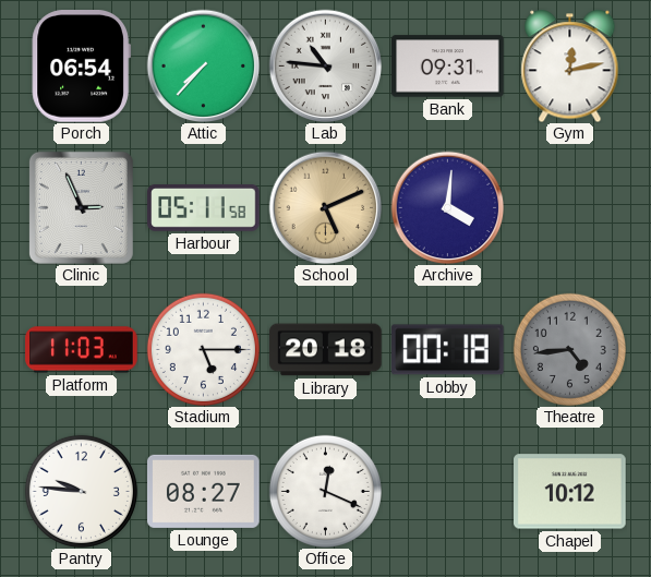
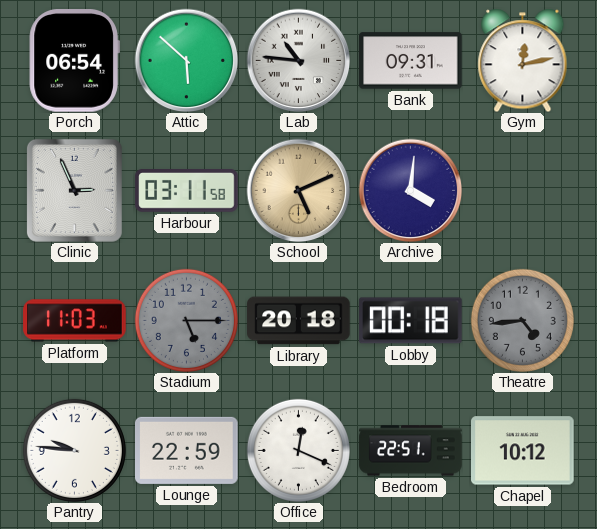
Attic: 7:37 -> 5:52 (186, 60)
Harbour: 05:11 -> 03:11 (187, 191)
Stadium dial: white -> grey (186, 320)
Lounge: 08:27 -> 22:59 (187, 450)
Bedroom: none -> 22:51 (411, 451)
